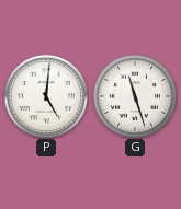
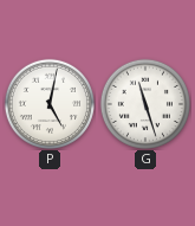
P: 5:01 -> 5:02 (48, 103)
